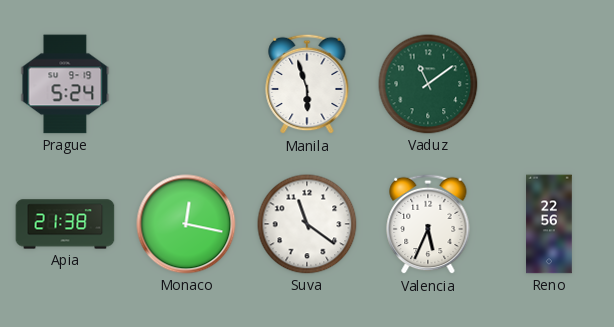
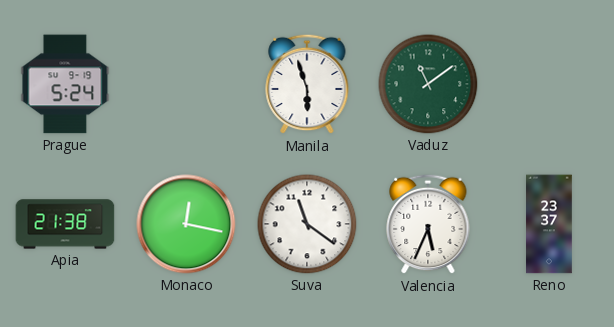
Reno: 22:56 -> 23:37 (549, 224)
